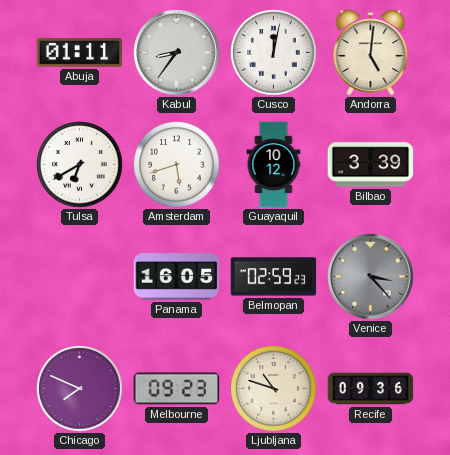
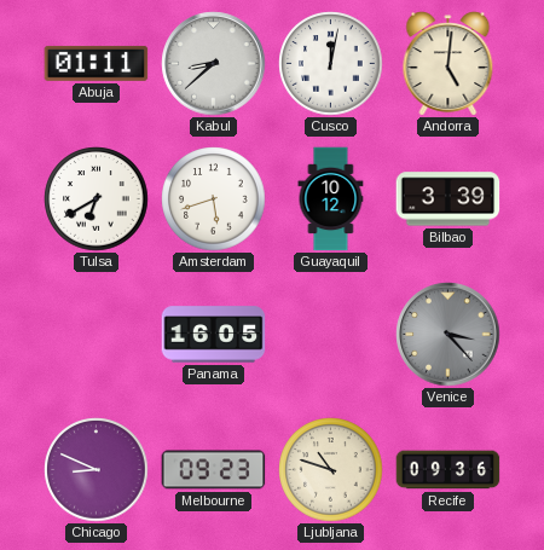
Kabul: 8:36 -> 8:38 (214, 64)
Belmopan: 02:59 -> none (274, 277)
Chicago: 7:49 -> 8:49 (97, 470)
